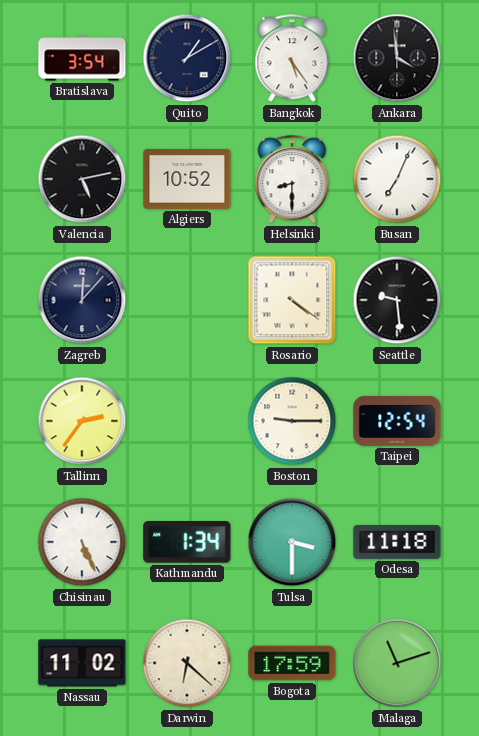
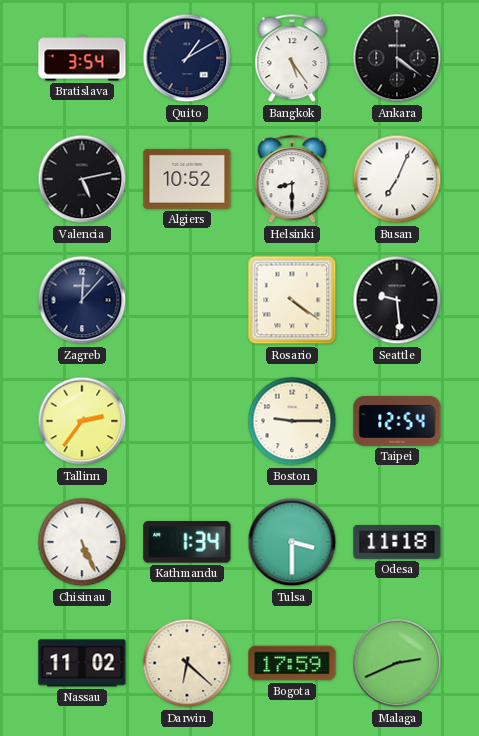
Ankara: 3:59 -> 4:21 (397, 58)
Malaga: 11:12 -> 2:41 (397, 663)
